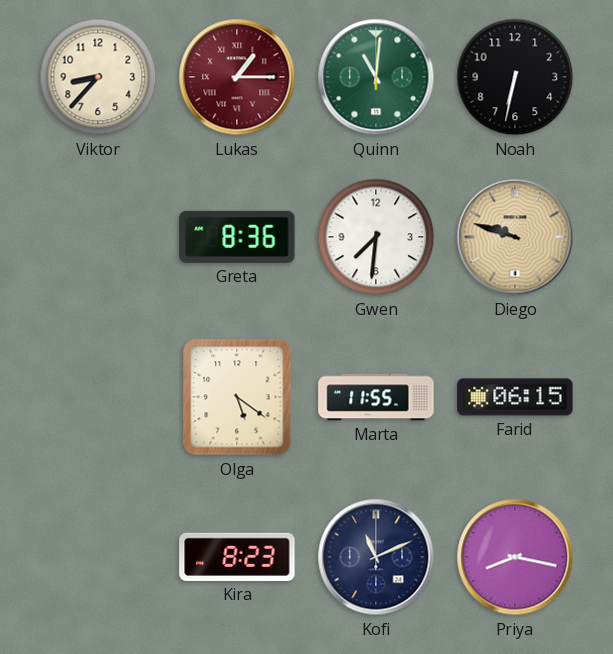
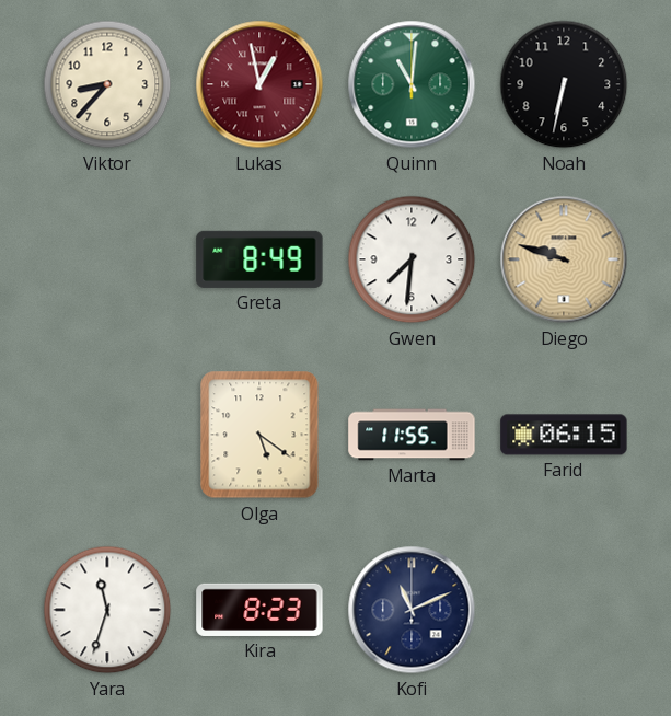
Lukas: 1:15 -> 12:58 (259, 84)
Greta: 8:36 -> 8:49 (259, 259)
Yara: none -> 11:33 (107, 610)
Priya: 8:17 -> none (515, 557)
